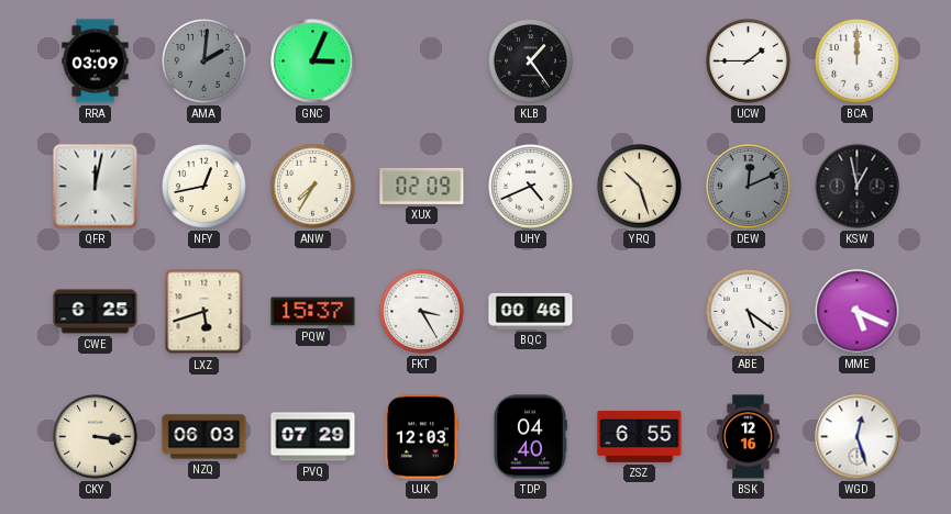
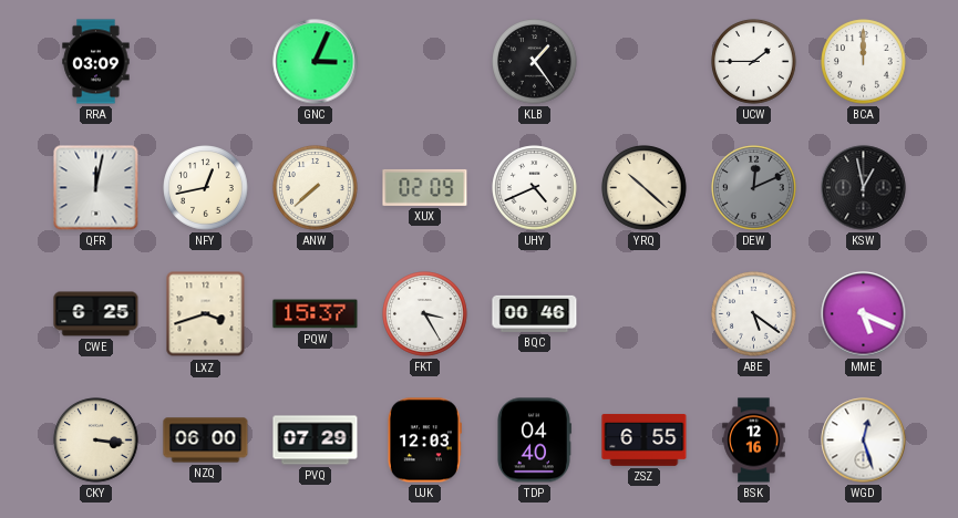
AMA: 2:01 -> none (204, 62)
ANW: 7:35 -> 7:38 (316, 188)
YRQ: 10:27 -> 10:22 (645, 188)
LXZ: 5:42 -> 3:42 (206, 314)
NZQ: 06:03 -> 06:00 (206, 441)
